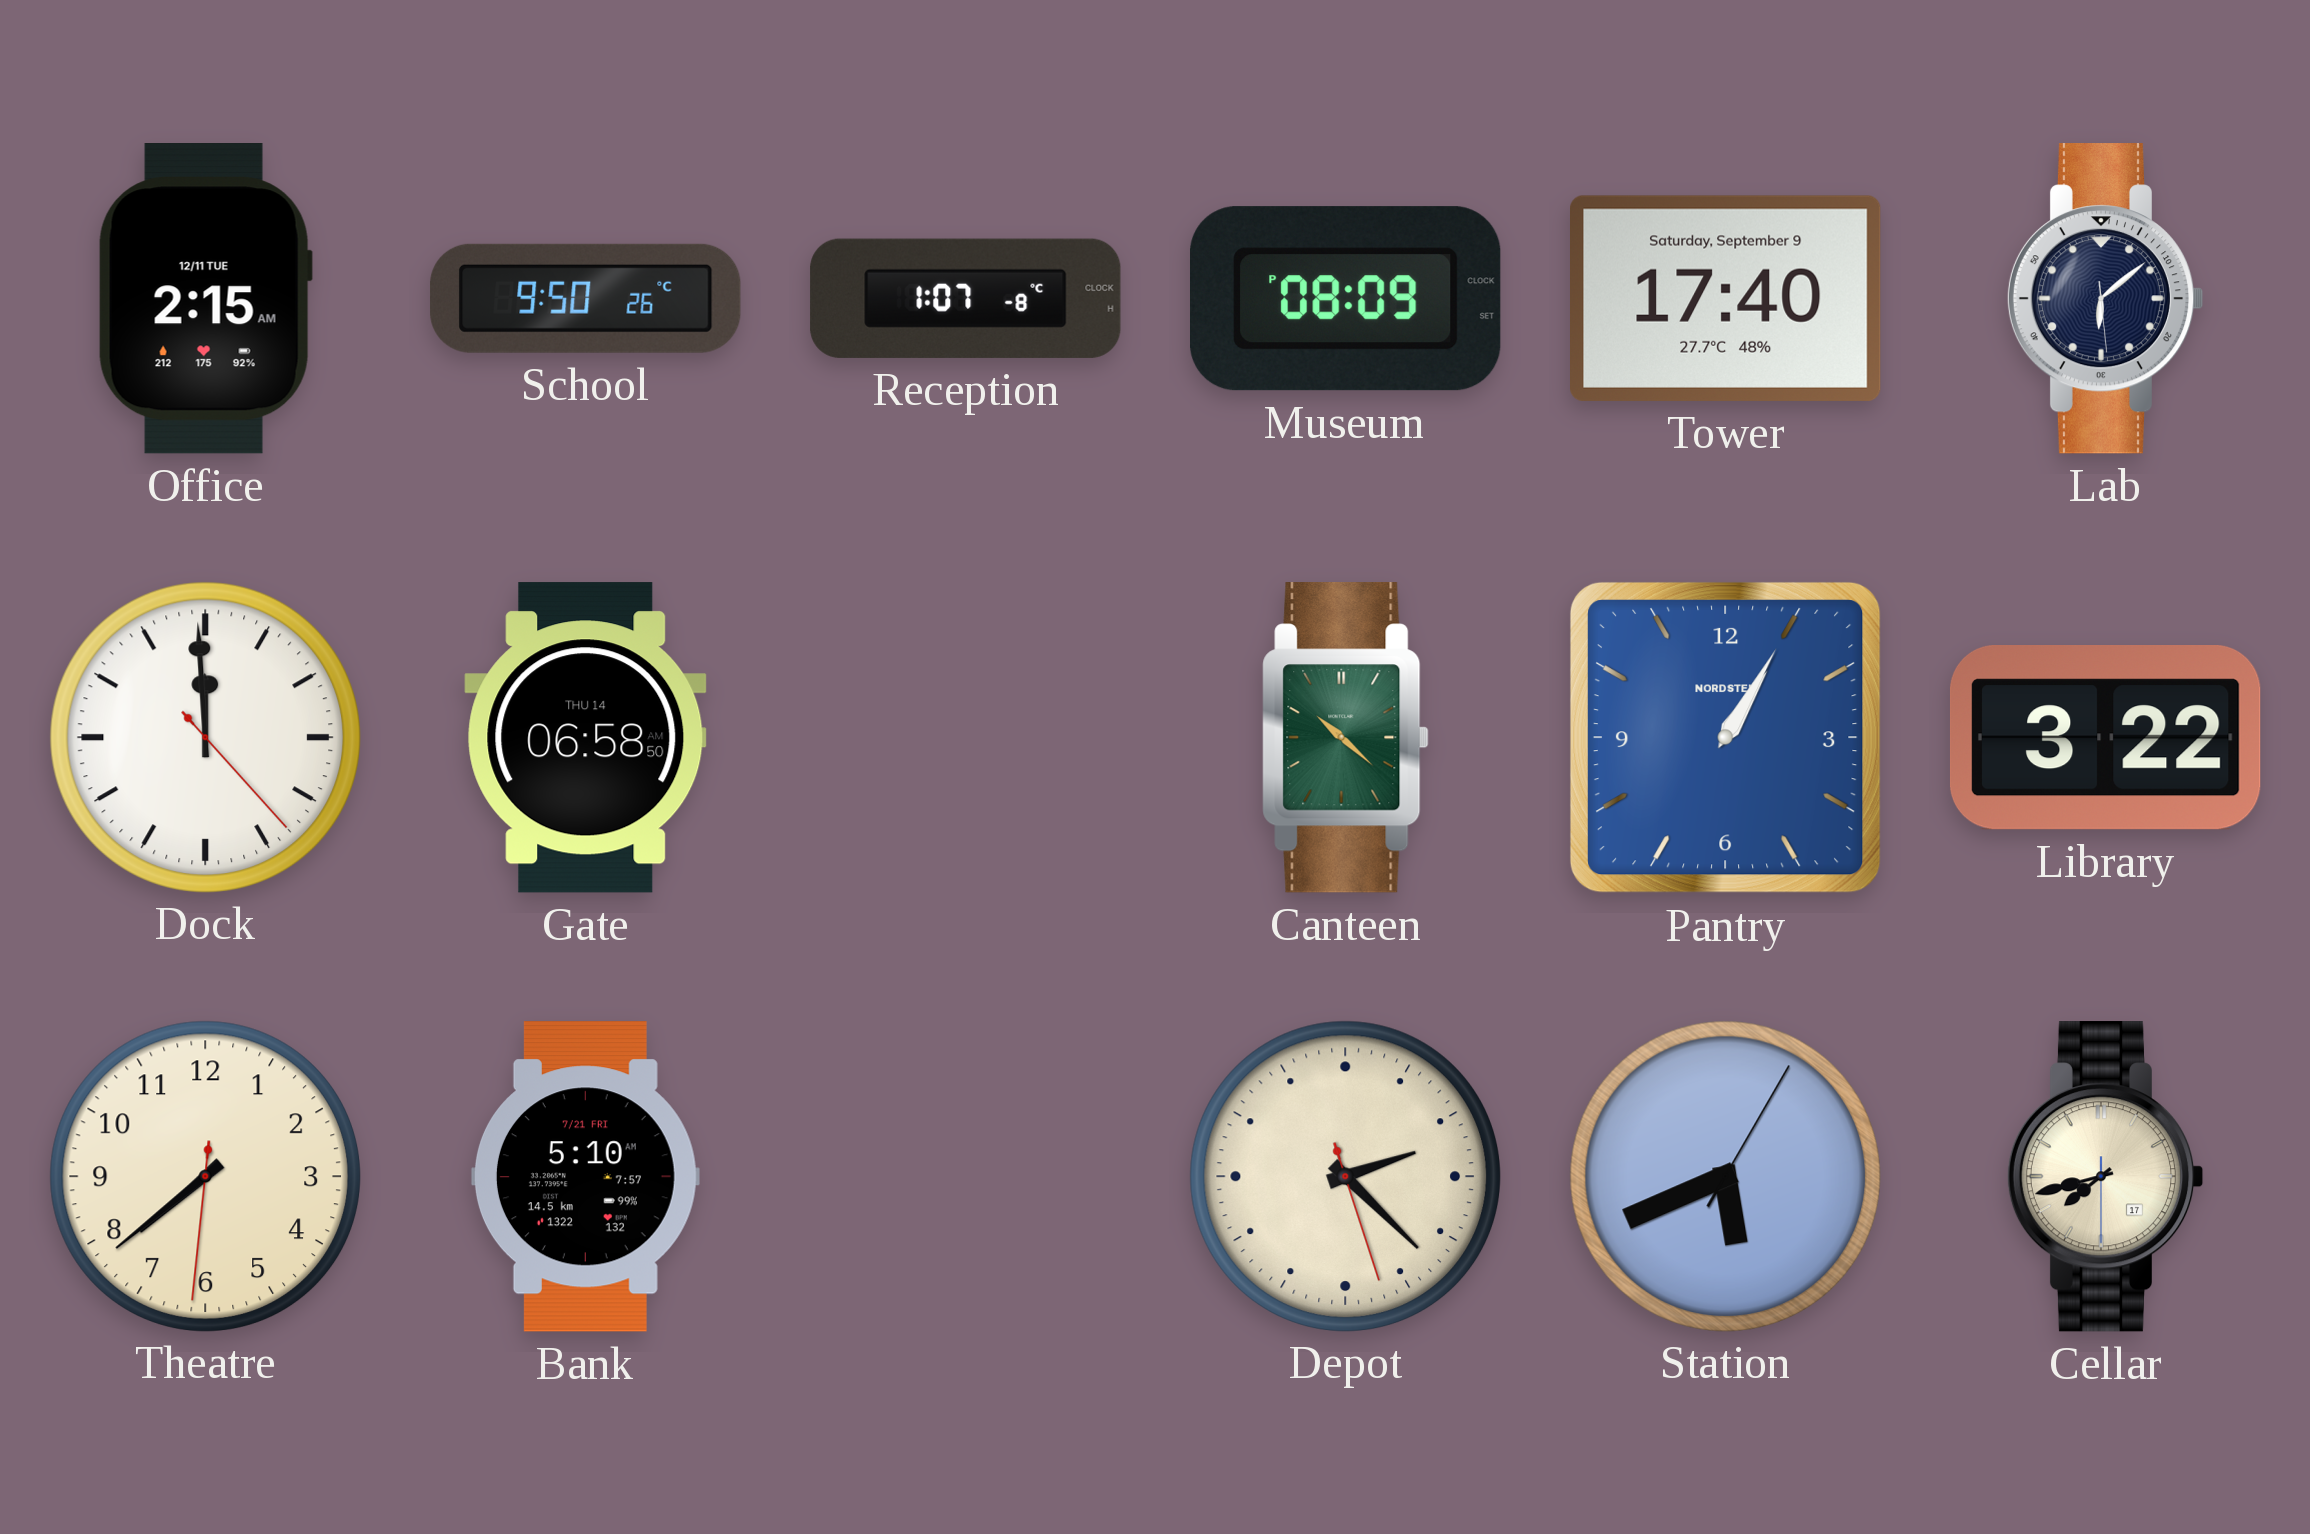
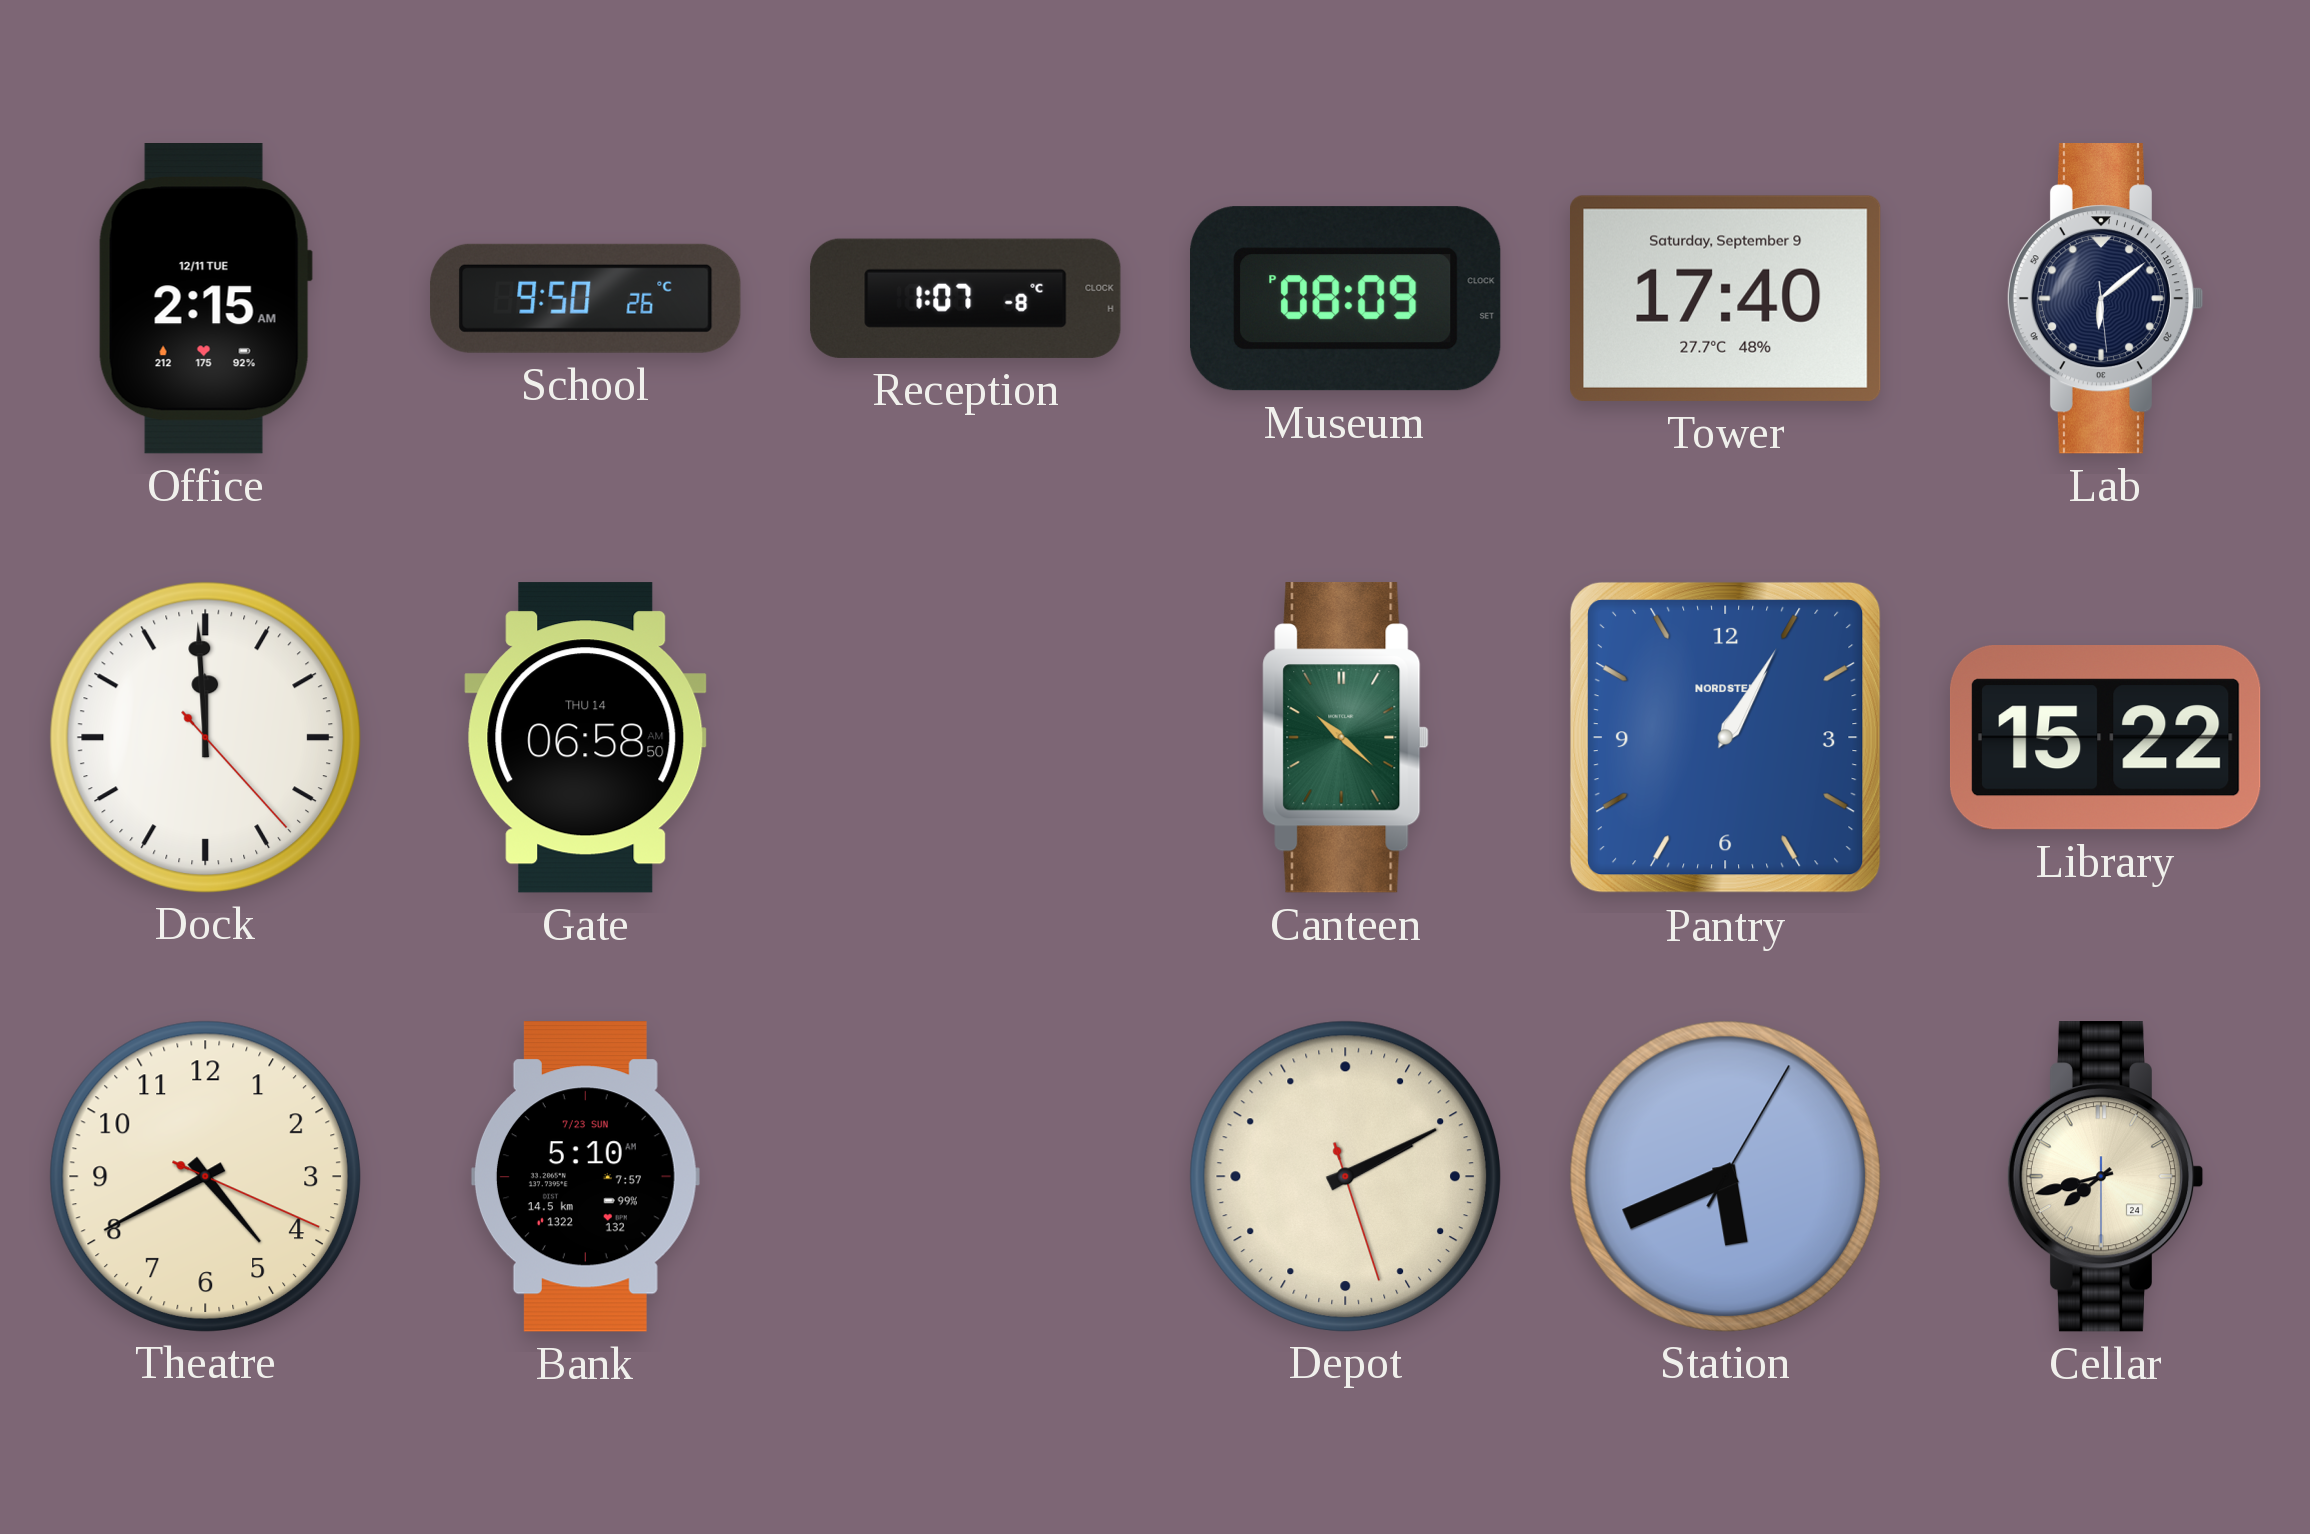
Library: 3:22 -> 15:22 (2105, 738)
Theatre: 7:38 -> 4:40 (205, 1176)
Bank date: 7/21 FRI -> 7/23 SUN (585, 1177)
Depot: 2:22 -> 2:10 (1345, 1176)
Cellar date: 17 -> 24 (2105, 1177)
